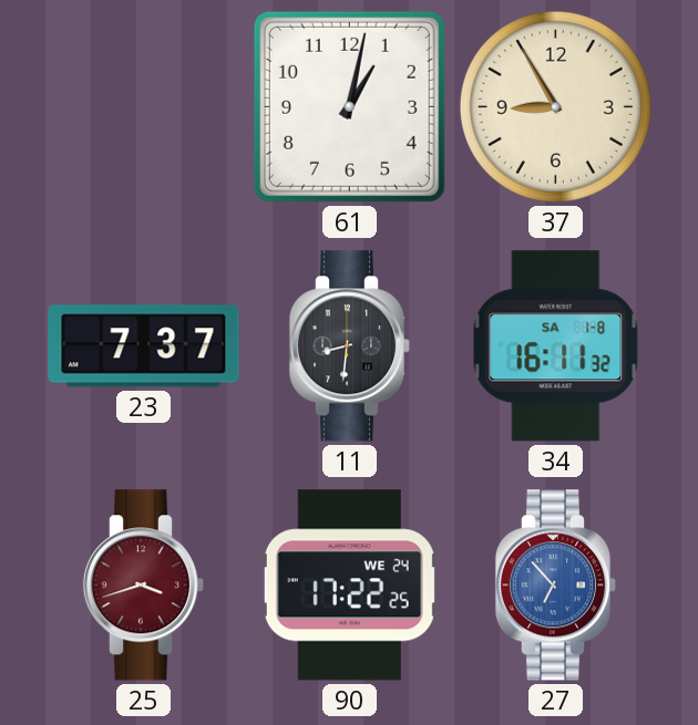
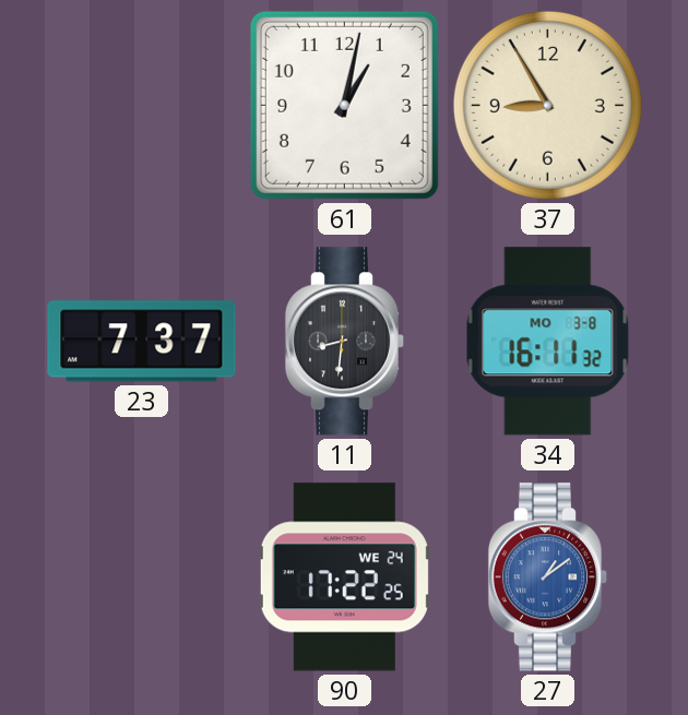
34 date: SA 1-8 -> MO 3-8 (548, 342)
25: 3:42 -> none (144, 586)
27: 6:53 -> 1:09 (548, 577)
